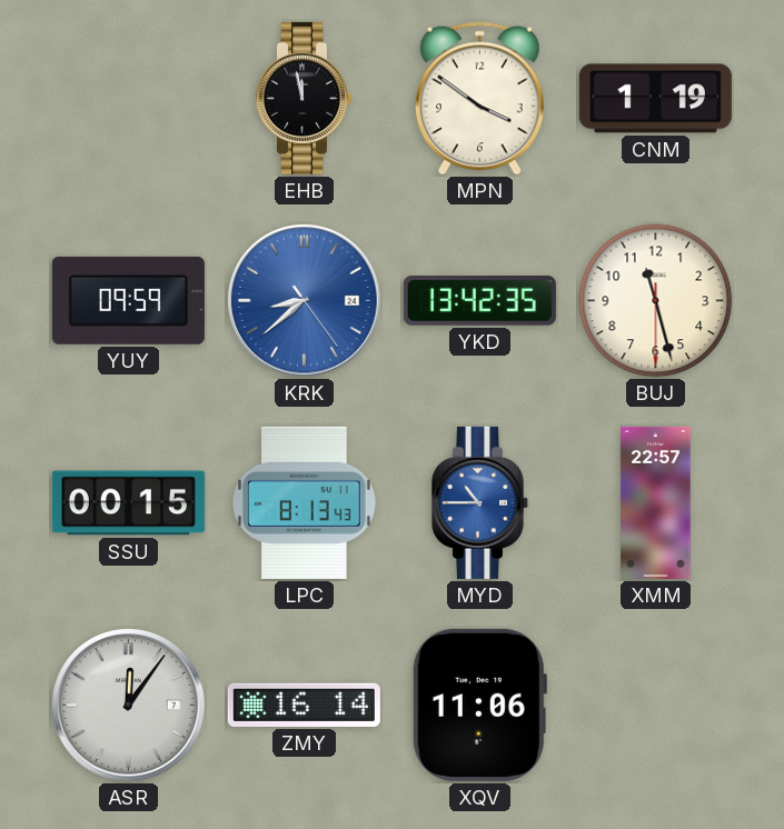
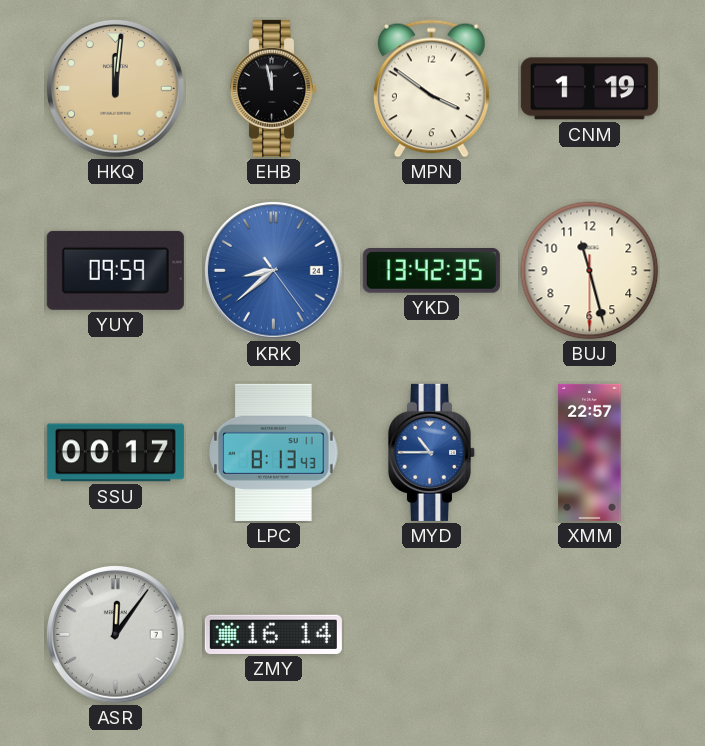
HKQ: none -> 12:01 (116, 89)
SSU: 00:15 -> 00:17 (115, 453)
XQV: 11:06 -> none (479, 705)
